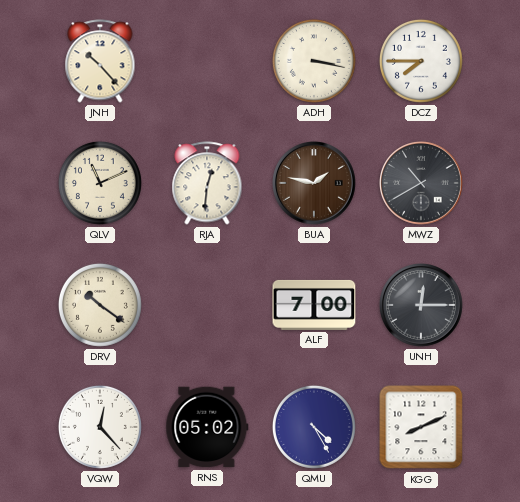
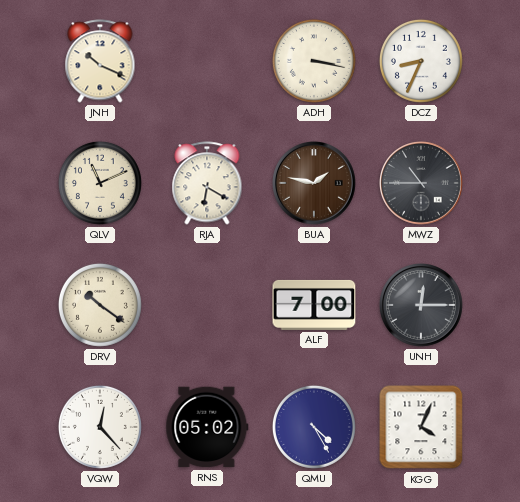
JNH: 10:23 -> 10:19 (100, 61)
DCZ: 7:45 -> 8:34 (421, 61)
RJA: 12:31 -> 6:20 (207, 183)
MWZ: 10:40 -> 10:45 (422, 184)
KGG: 8:11 -> 4:04 (421, 427)
